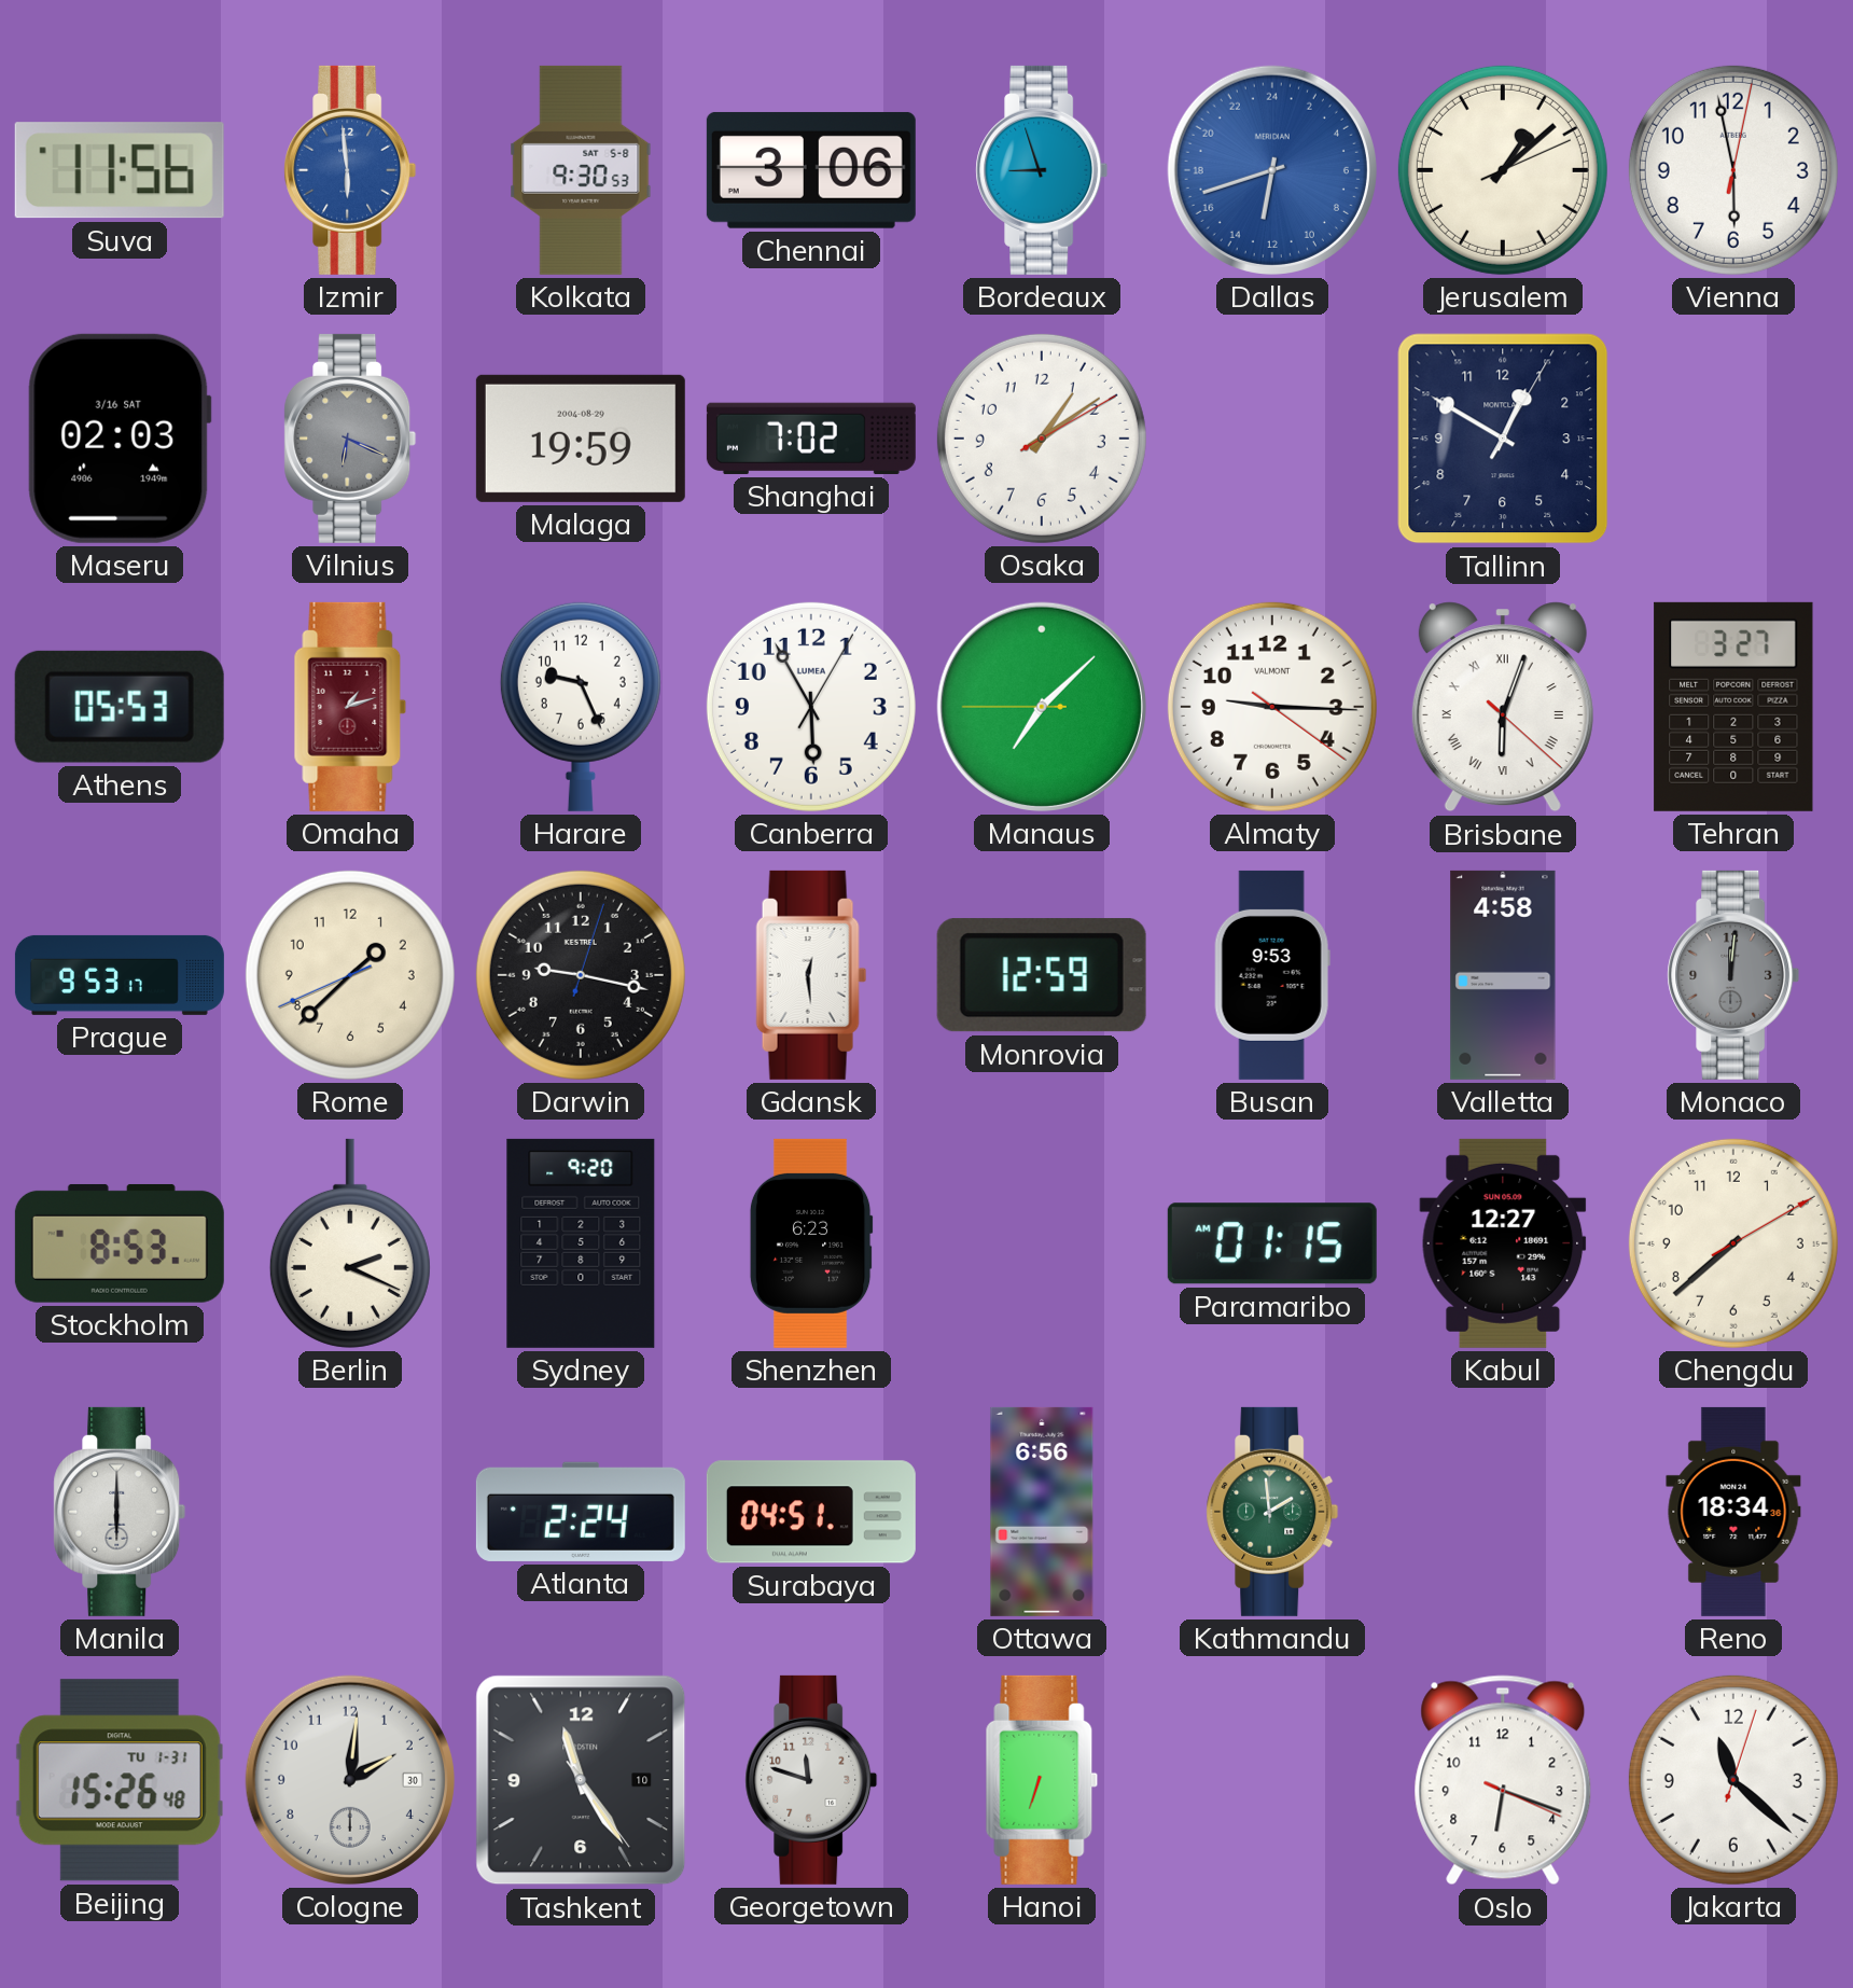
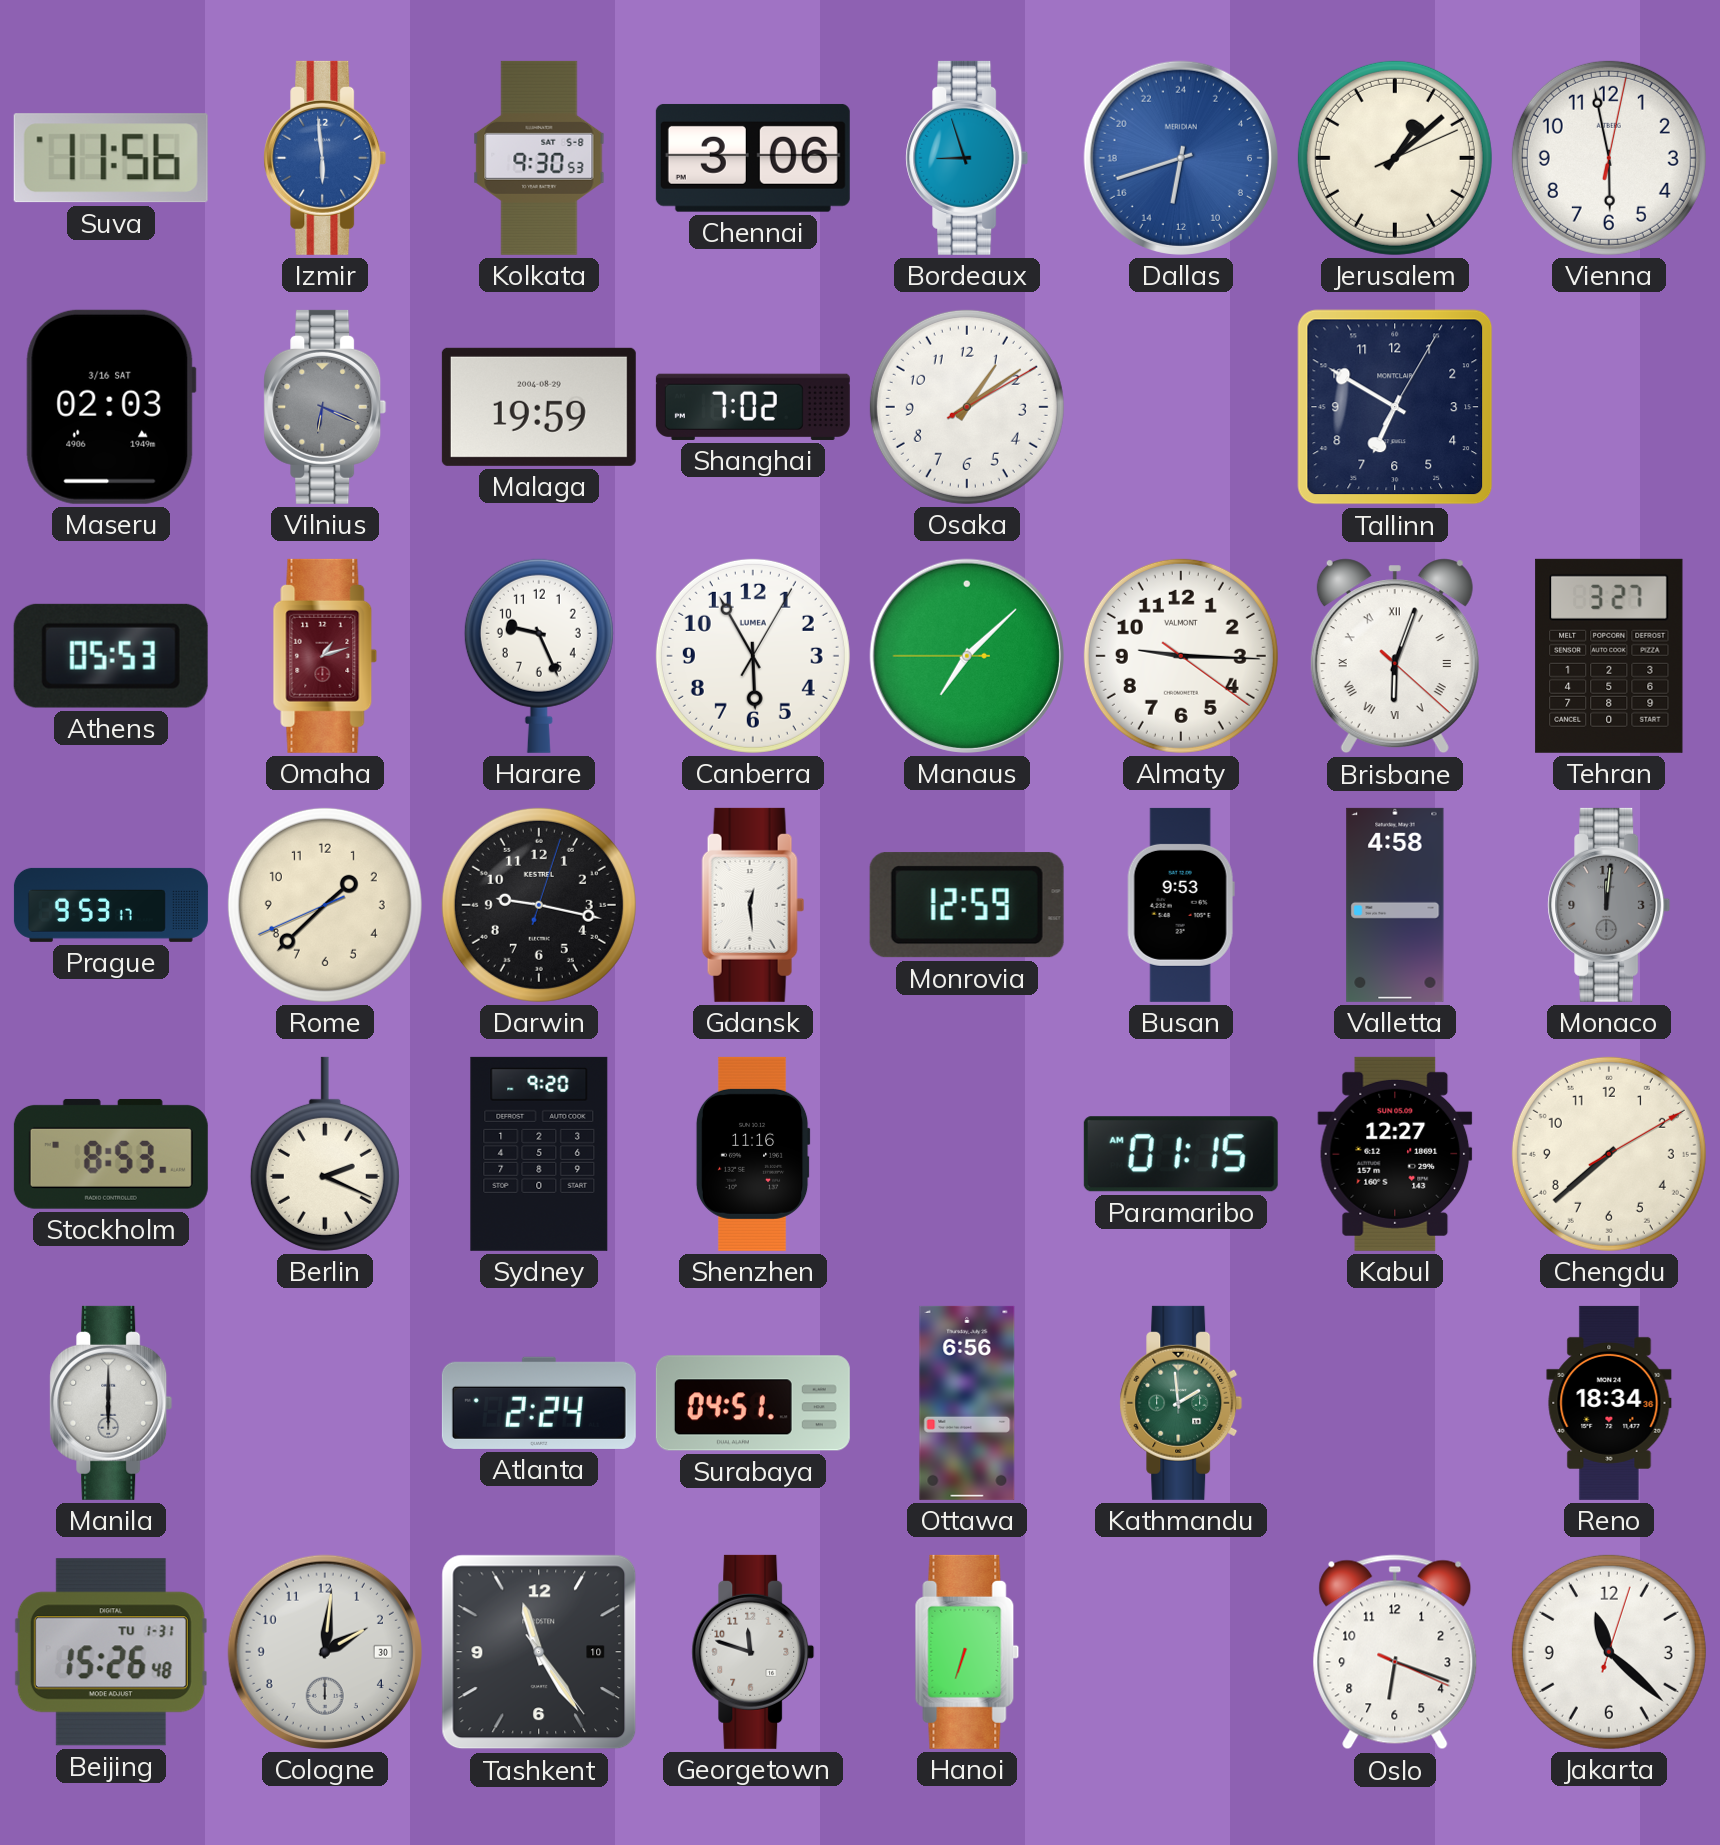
Tallinn: 12:50 -> 6:50 (1395, 407)
Shenzhen: 6:23 -> 11:16 (753, 1154)
